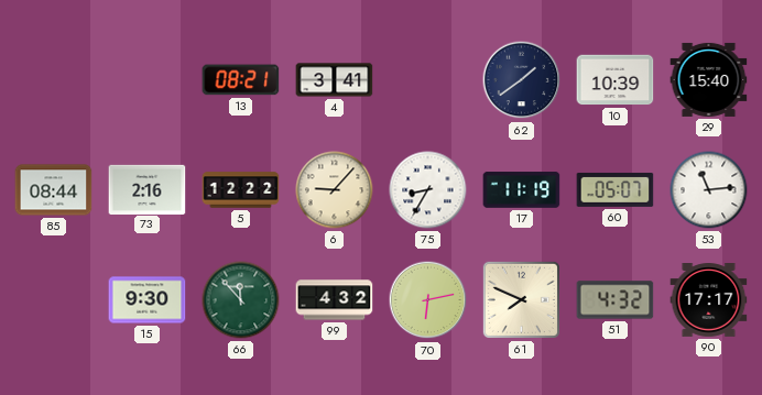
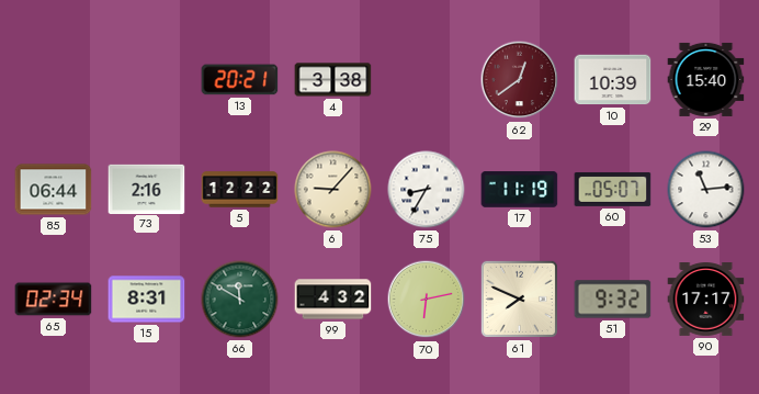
13: 08:21 -> 20:21 (240, 80)
4: 3:41 -> 3:38 (333, 80)
62: 1:39 -> 12:39 (520, 80)
62 dial: navy -> burgundy (520, 80)
85: 08:44 -> 06:44 (54, 190)
65: none -> 02:34 (54, 300)
15: 9:30 -> 8:31 (147, 300)
66: 11:53 -> 11:50 (240, 300)
51: 4:32 -> 9:32 (613, 300)
